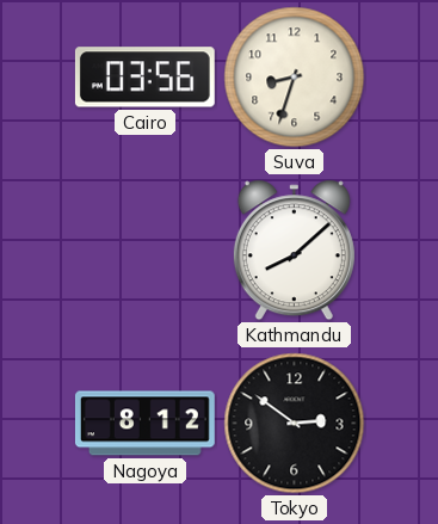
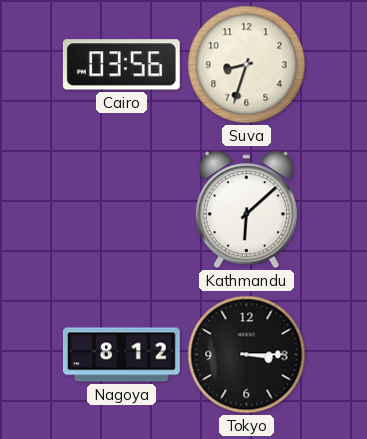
Kathmandu: 8:08 -> 6:08 (246, 210)
Tokyo: 2:51 -> 3:15 (247, 355)
